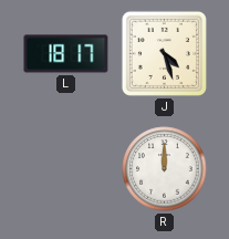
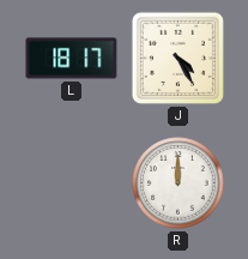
J: 4:27 -> 4:25 (177, 58)
